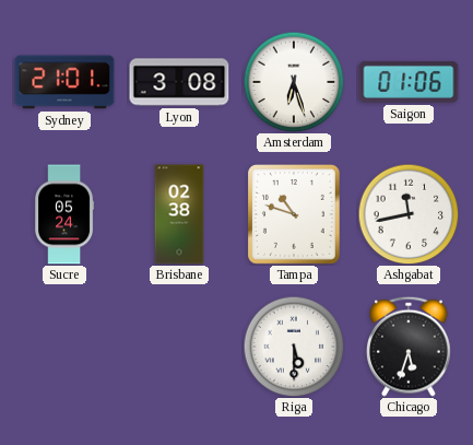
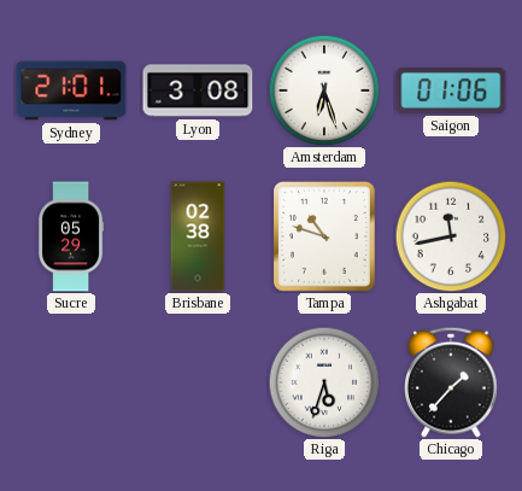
Sucre: 05:24 -> 05:29 (72, 236)
Riga: 5:30 -> 5:33 (324, 382)
Chicago: 5:33 -> 1:37 (452, 382)
